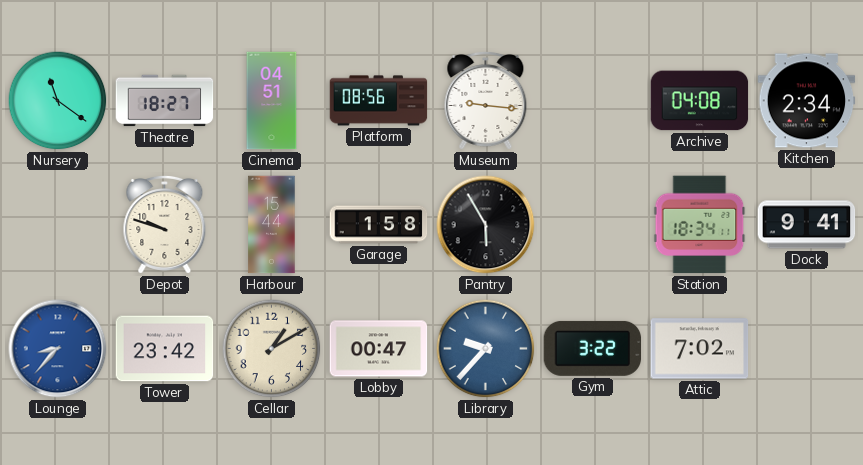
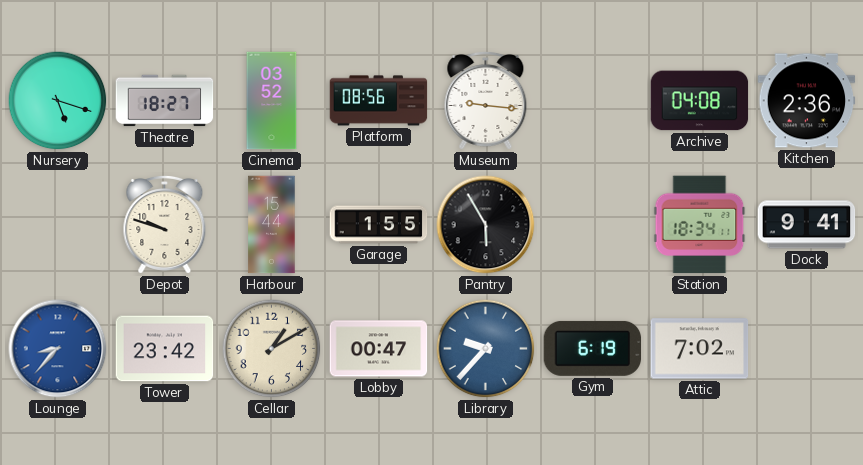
Nursery: 11:21 -> 5:18 (58, 101)
Cinema: 04:51 -> 03:52 (272, 101)
Kitchen: 2:34 -> 2:36 (807, 101)
Garage: 1:58 -> 1:55 (379, 225)
Gym: 3:22 -> 6:19 (593, 348)
